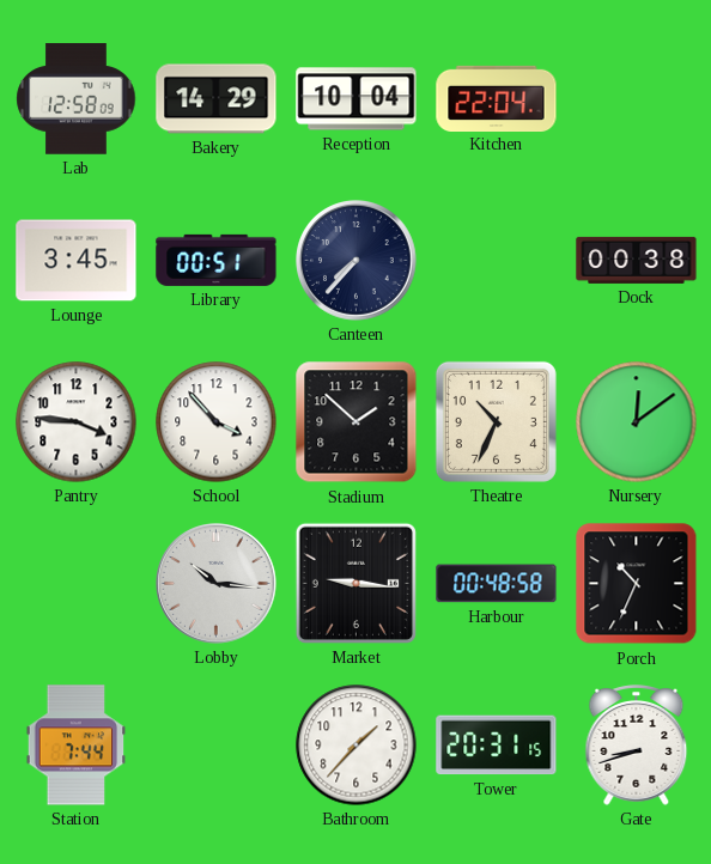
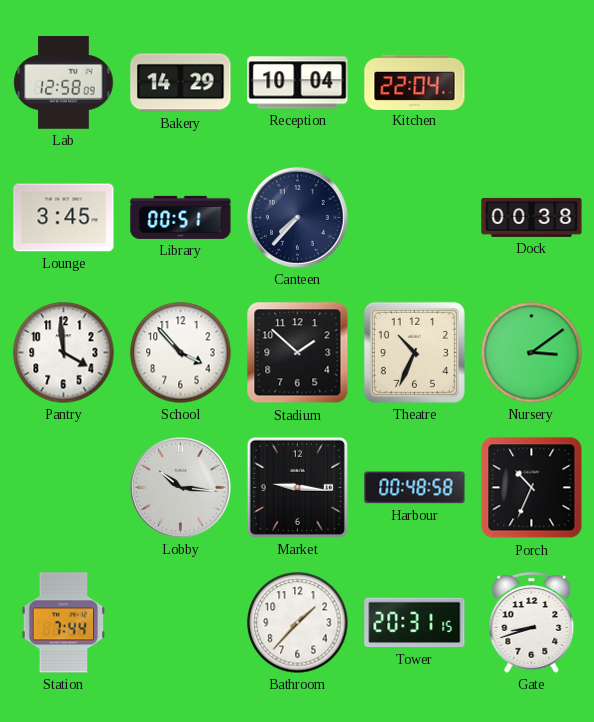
Pantry: 3:46 -> 3:59 (64, 353)
Nursery: 12:09 -> 3:09 (532, 353)
